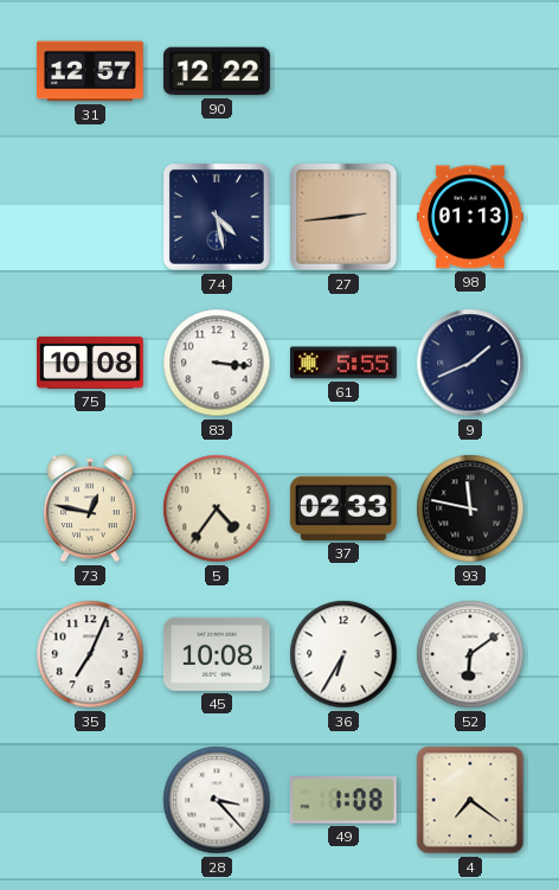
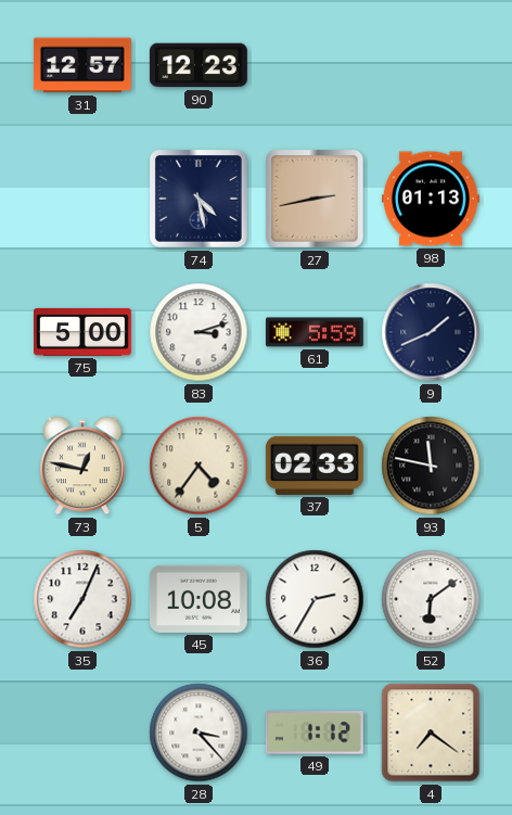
90: 12:22 -> 12:23 (199, 65)
27: 2:44 -> 2:43 (316, 200)
75: 10:08 -> 5:00 (84, 332)
83: 3:16 -> 3:12 (199, 332)
61: 5:55 -> 5:59 (315, 332)
36: 6:35 -> 2:35 (315, 599)
49: 1:08 -> 1:12 (315, 733)
